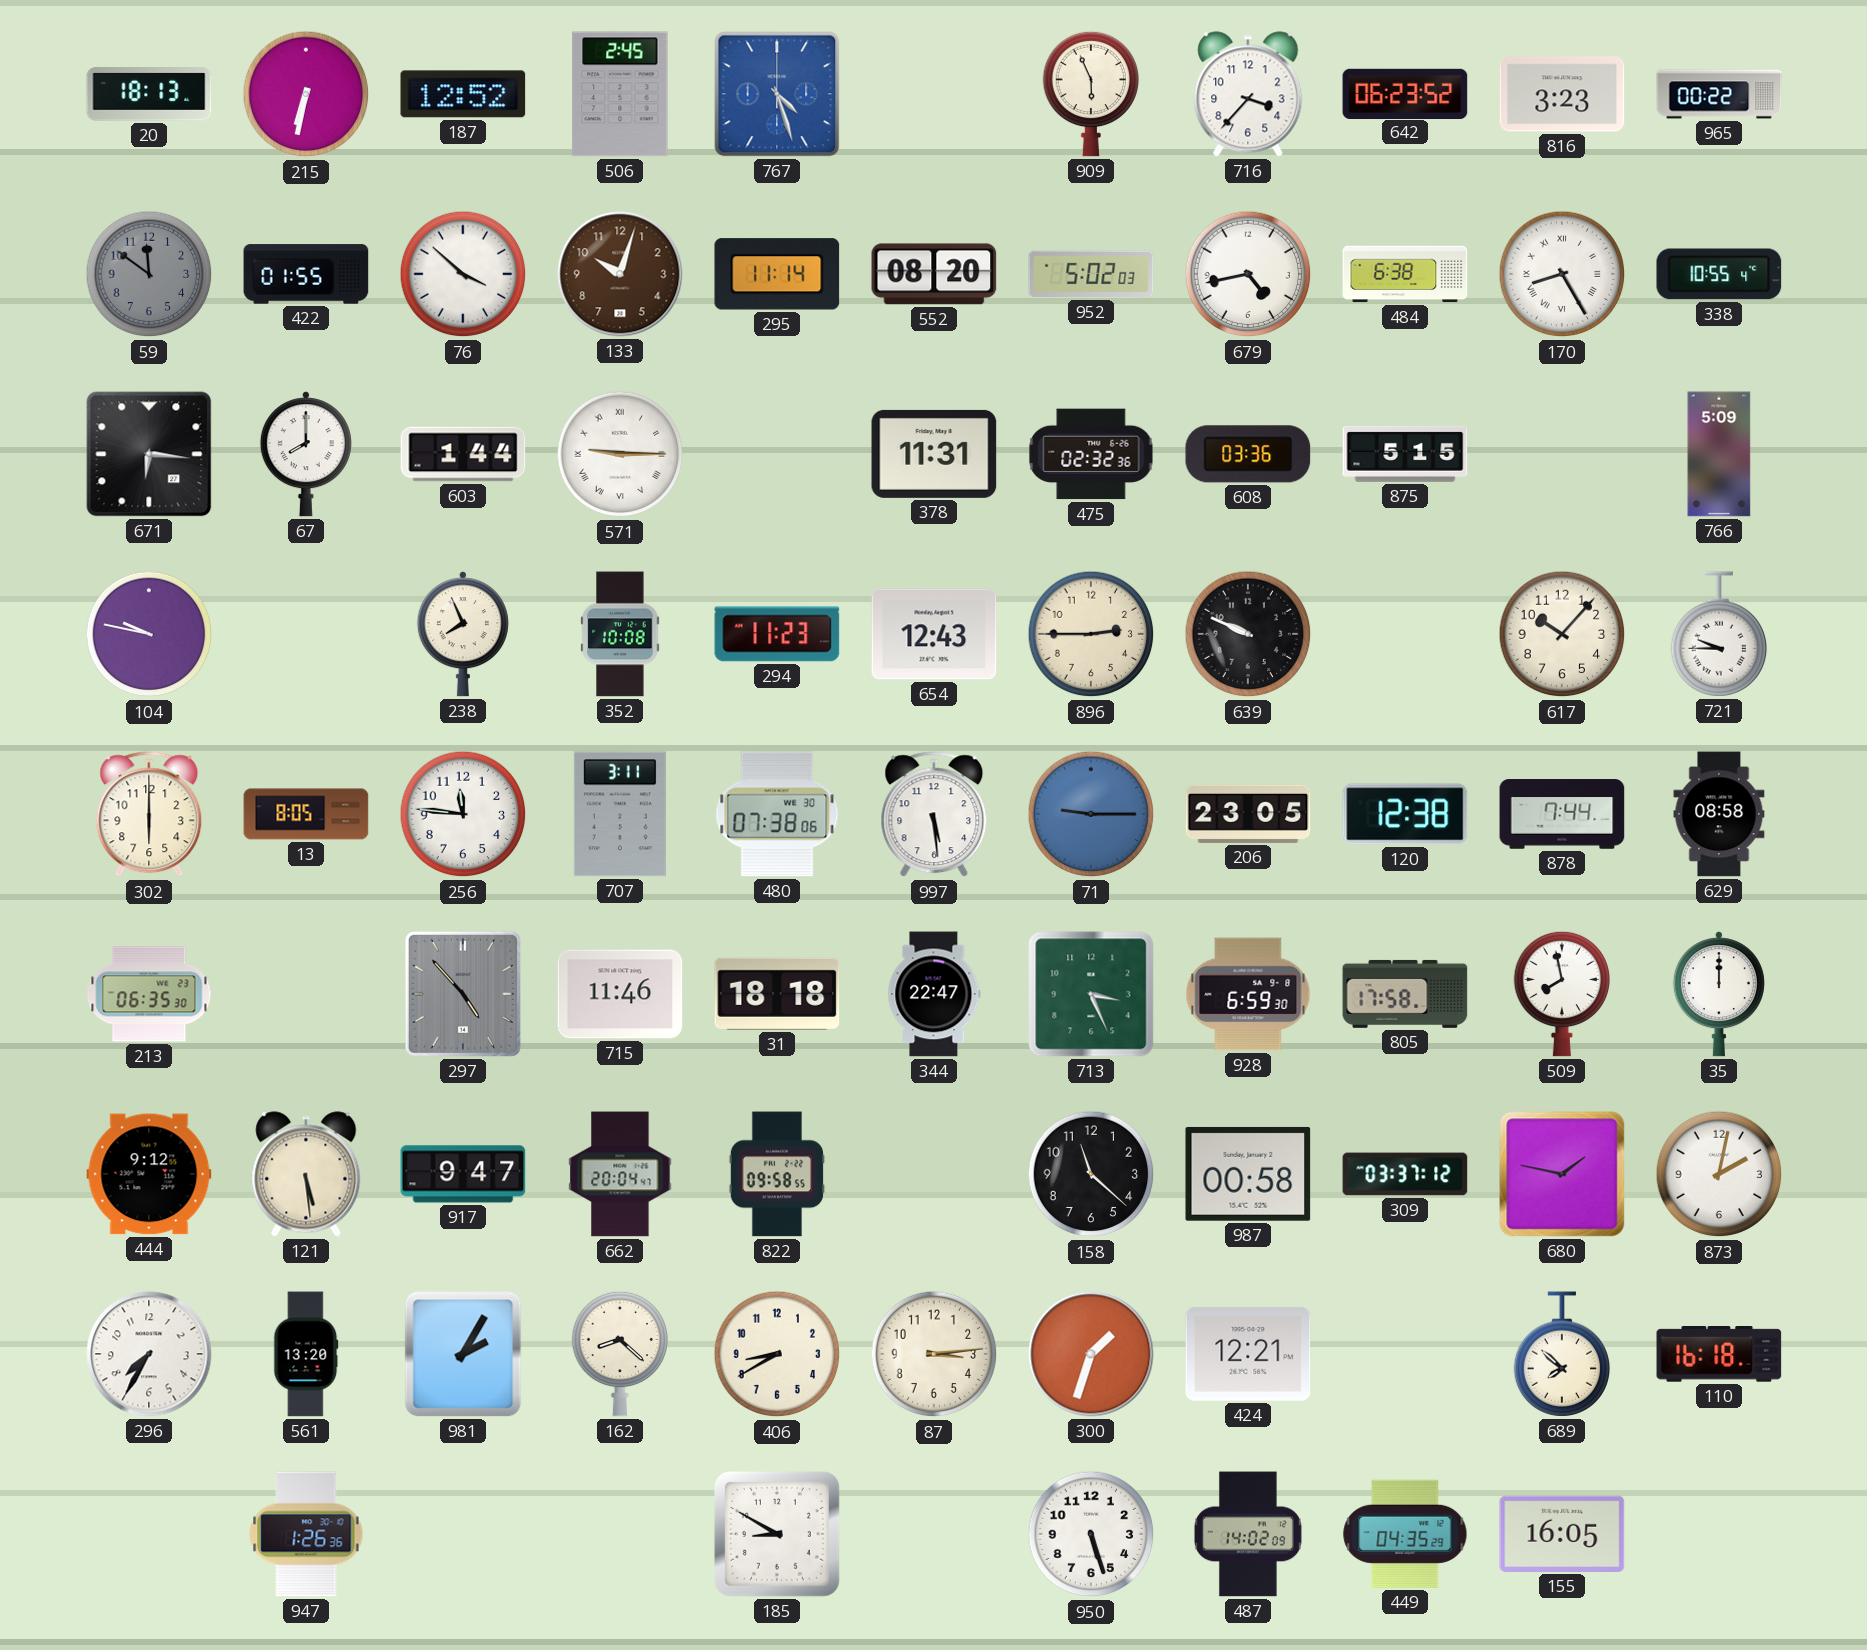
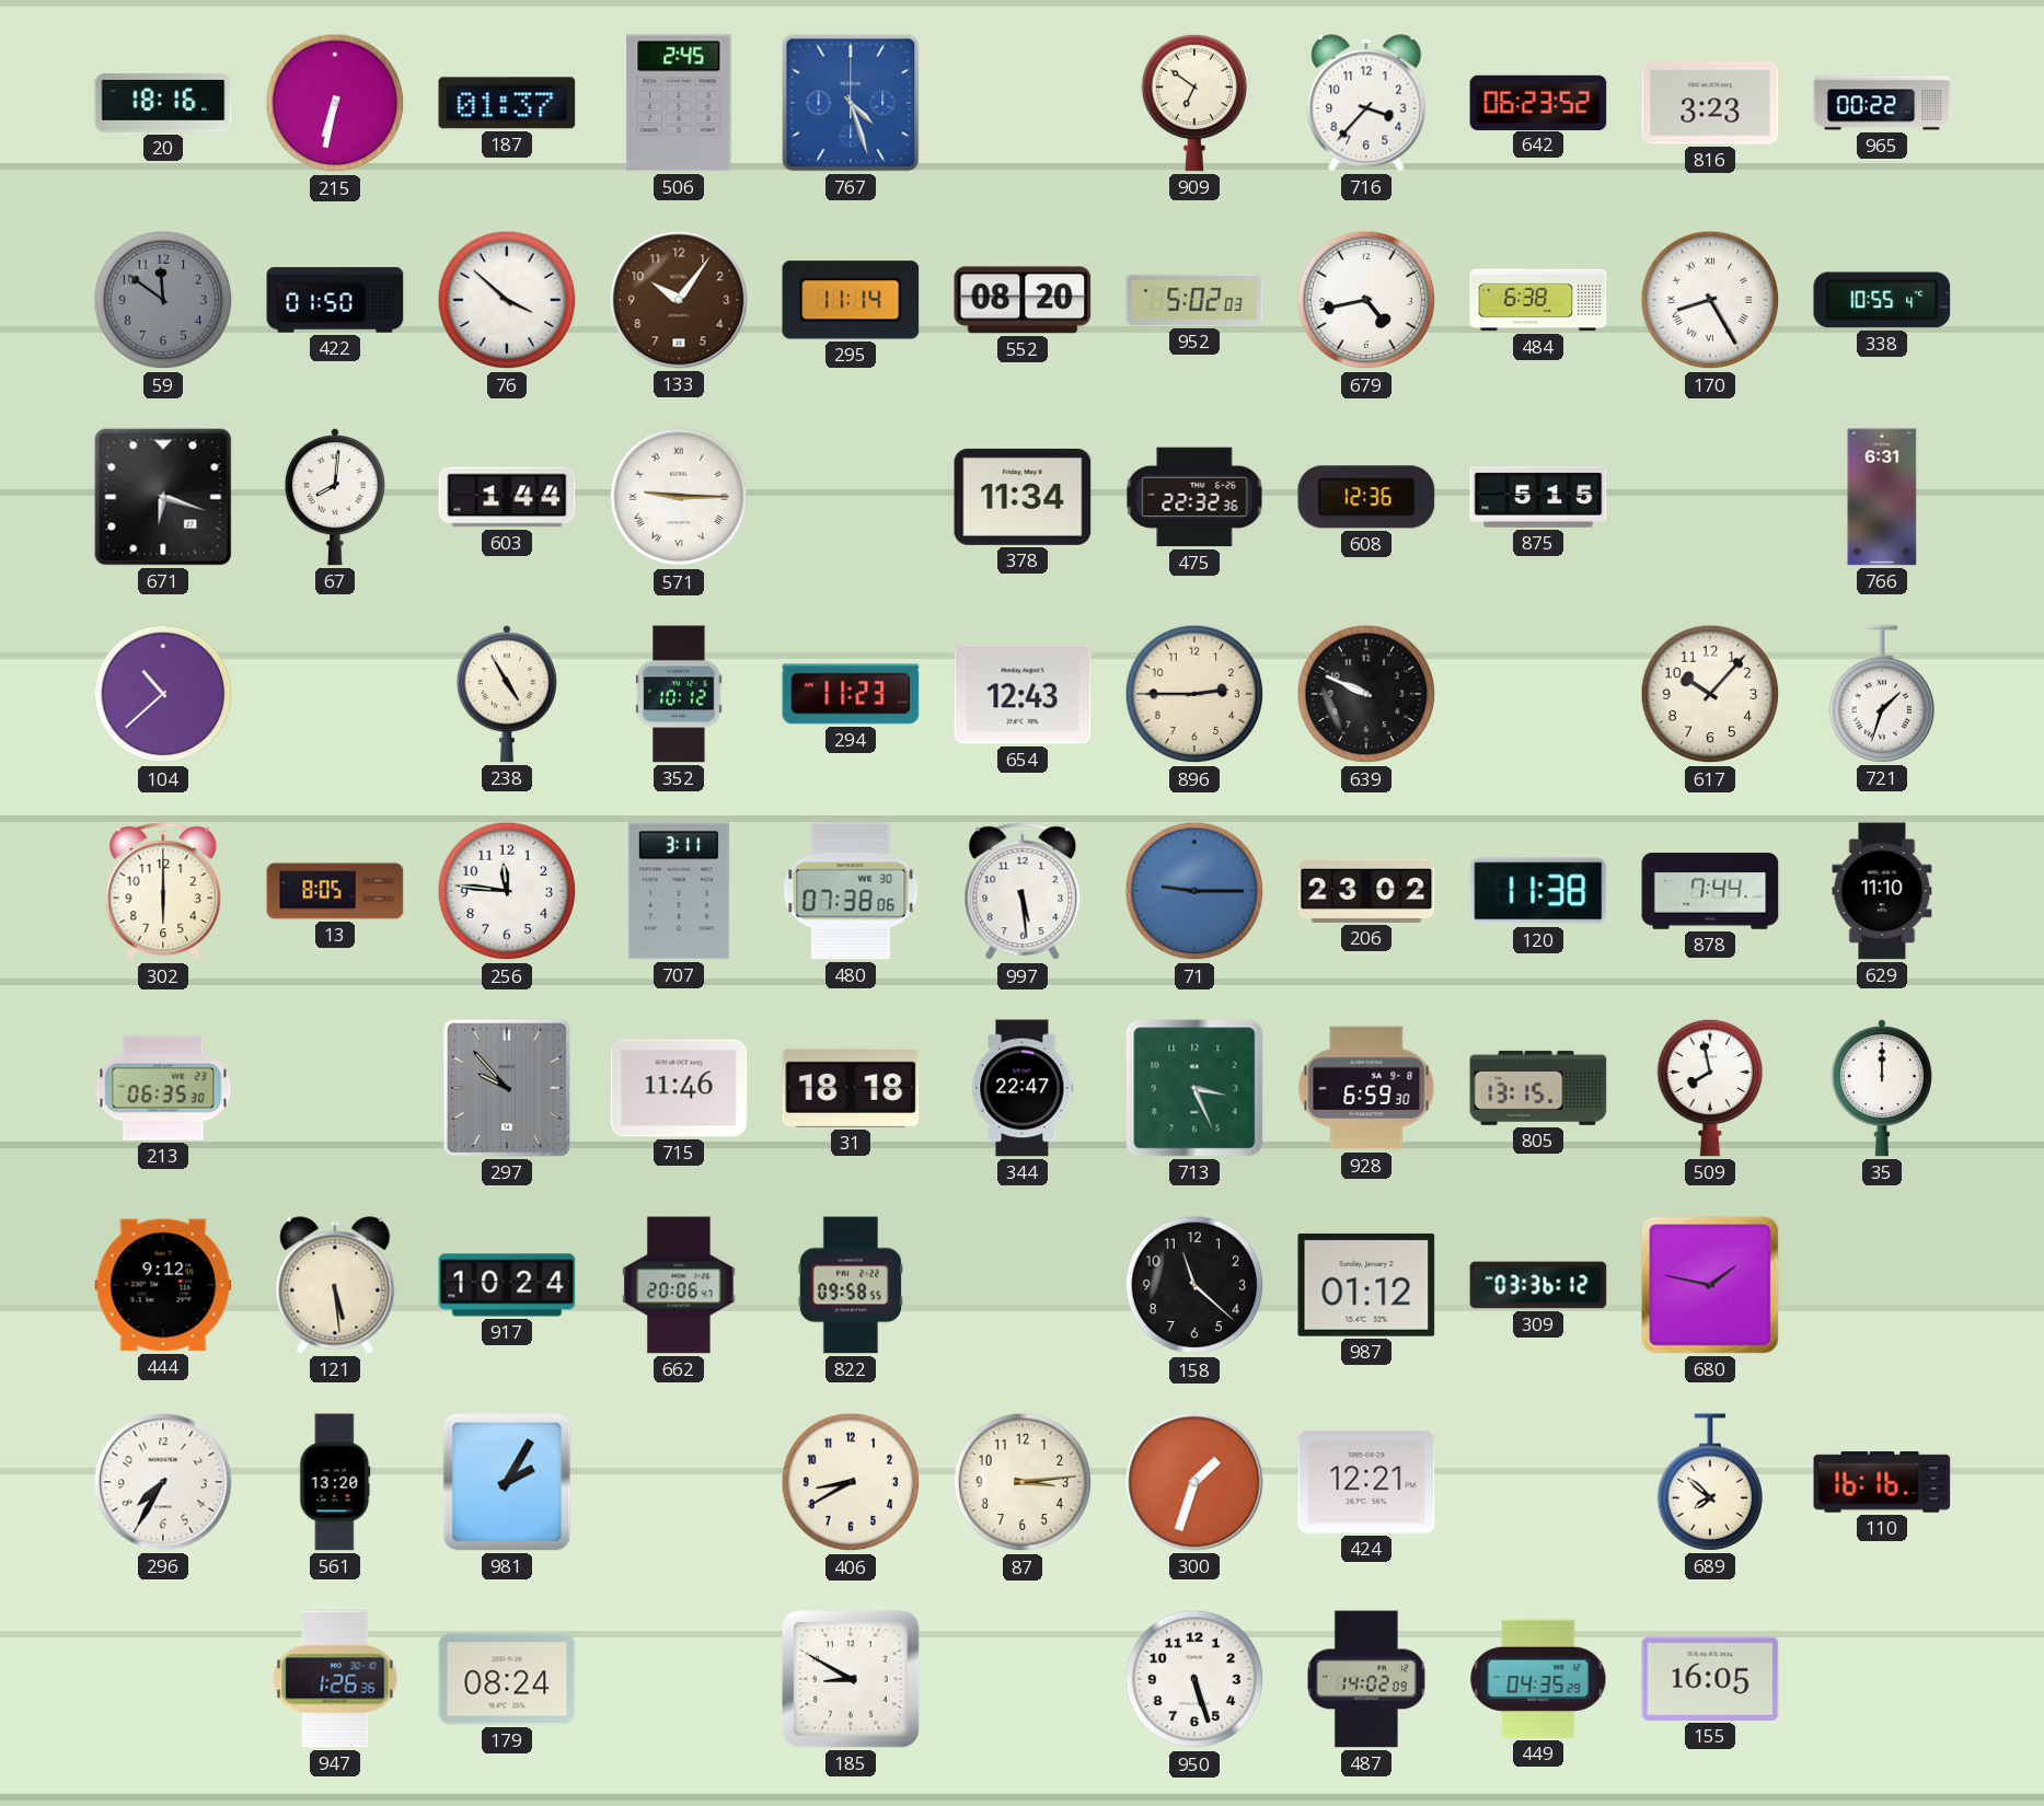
20: 18:13 -> 18:16 (163, 103)
187: 12:52 -> 01:37 (507, 103)
909: 5:56 -> 6:51 (1194, 103)
422: 01:55 -> 01:50 (335, 300)
133: 10:03 -> 10:06 (679, 300)
671: 6:16 -> 6:18 (163, 497)
67: 8:00 -> 8:01 (335, 497)
378: 11:31 -> 11:34 (1023, 497)
475: 02:32 -> 22:32 (1194, 497)
608: 03:36 -> 12:36 (1366, 497)
766: 5:09 -> 6:31 (1882, 497)
104: 9:47 -> 10:38 (163, 694)
238: 7:56 -> 4:55 (507, 694)
352: 10:08 -> 10:12 (679, 694)
721: 9:45 -> 1:33 (1882, 694)
206: 23:05 -> 23:02 (1366, 891)
120: 12:38 -> 11:38 (1538, 891)
629: 08:58 -> 11:10 (1882, 891)
297: 4:53 -> 9:53 (507, 1088)
805: 17:58 -> 13:15 (1538, 1088)
917: 9:47 -> 10:24 (507, 1285)
662: 20:04 -> 20:06 (679, 1285)
987: 00:58 -> 01:12 (1366, 1285)
309: 03:37 -> 03:36 (1538, 1285)
873: 2:02 -> none (1719, 1174)
162: 8:22 -> none (620, 1354)
110: 16:18 -> 16:16 (1882, 1483)
179: none -> 08:24 (507, 1679)
